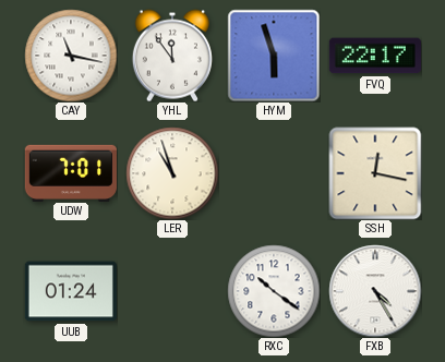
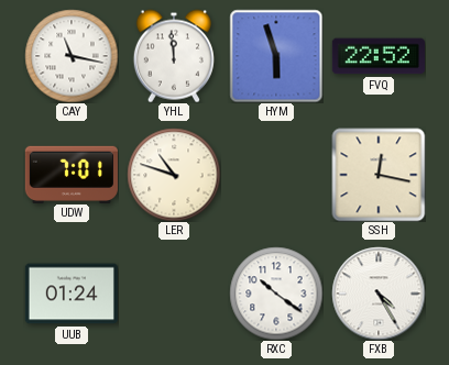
YHL: 11:54 -> 11:59 (174, 56)
FVQ: 22:17 -> 22:52 (379, 56)
LER: 10:57 -> 10:48 (174, 175)
